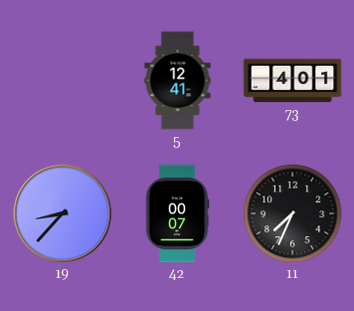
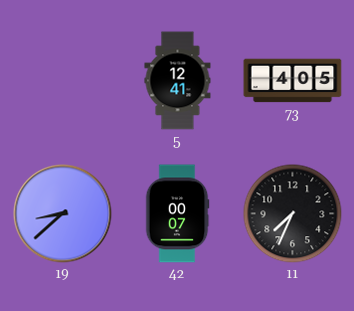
73: 4:01 -> 4:05 (293, 81)
19: 8:37 -> 8:38 (63, 214)
